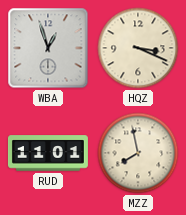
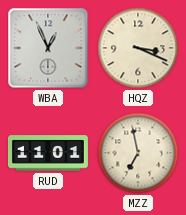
WBA: 12:57 -> 12:56 (48, 48)
MZZ: 7:58 -> 6:58 (138, 153)
